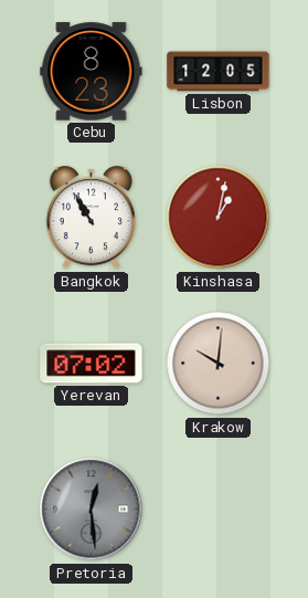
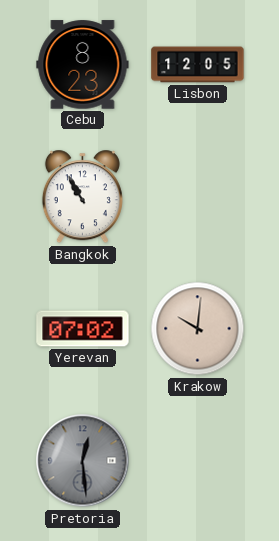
Kinshasa: 1:02 -> none (219, 218)
